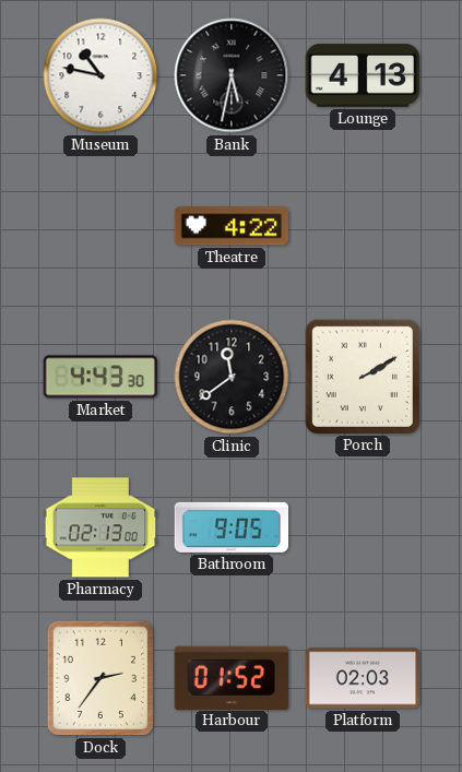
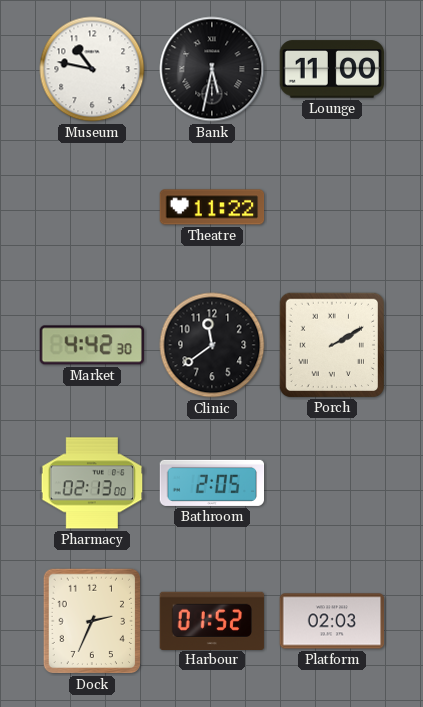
Lounge: 4:13 -> 11:00 (332, 69)
Theatre: 4:22 -> 11:22 (212, 207)
Market: 4:43 -> 4:42 (91, 345)
Bathroom: 9:05 -> 2:05 (212, 483)
Dock: 2:36 -> 2:34 (92, 621)
